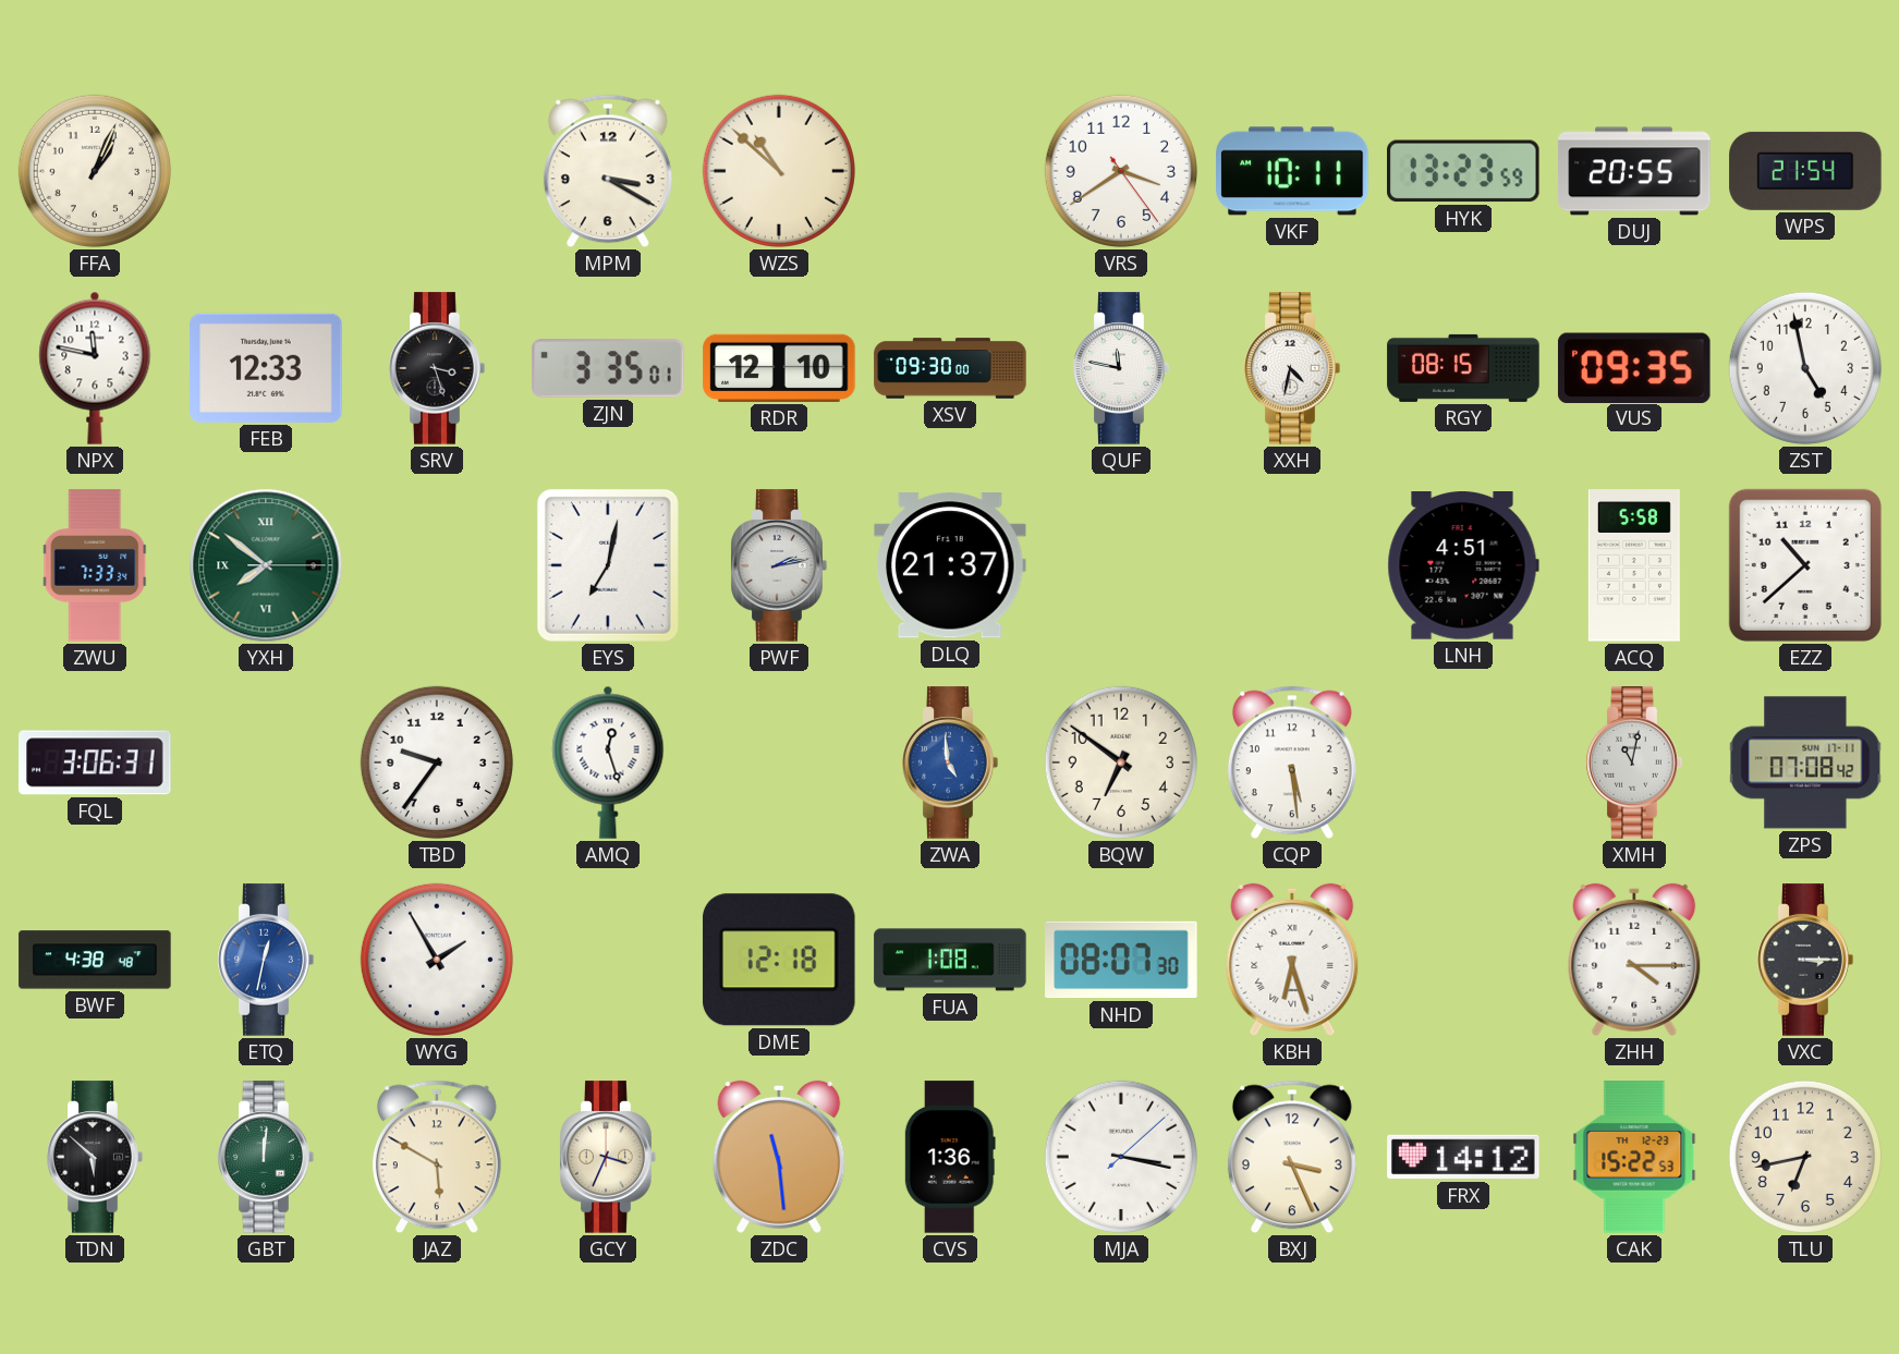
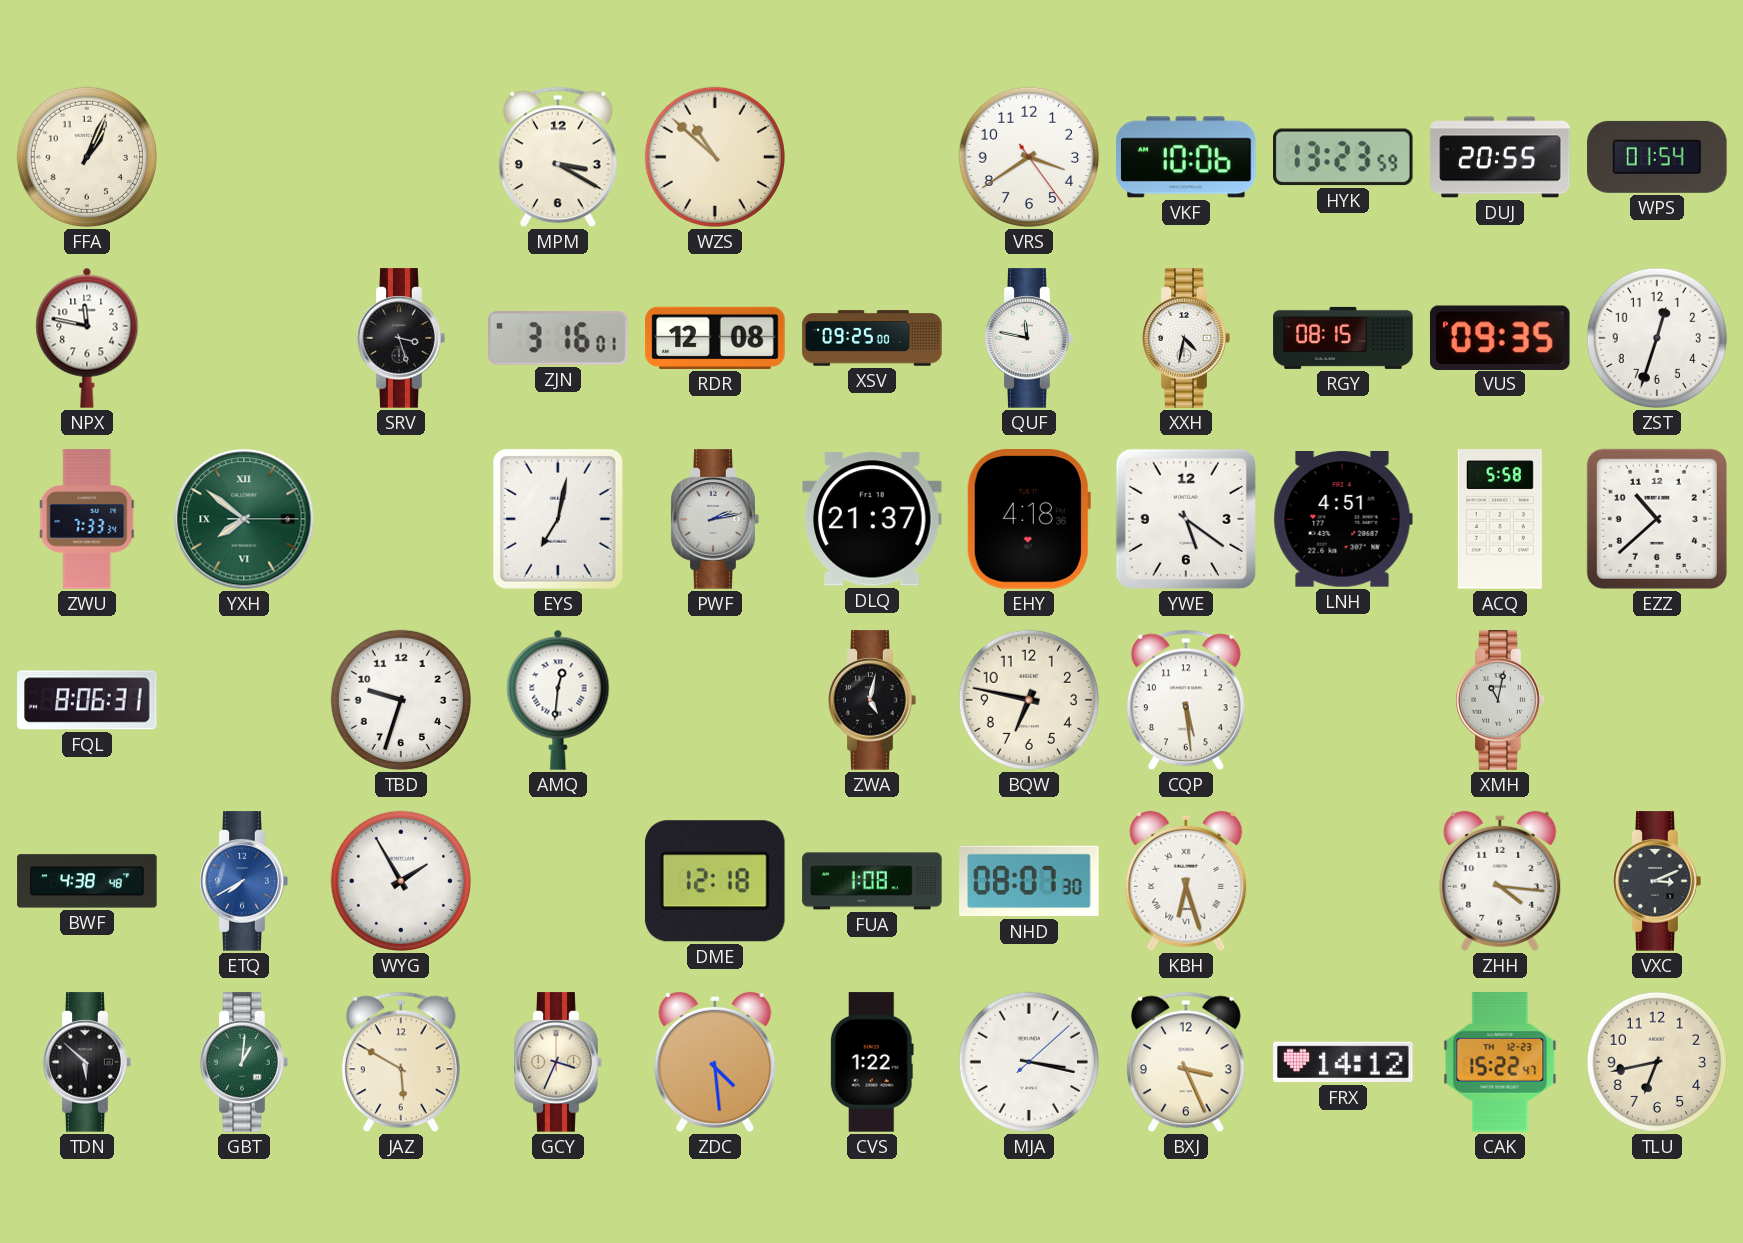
VKF: 10:11 -> 10:06 (1186, 157)
WPS: 21:54 -> 01:54 (1657, 157)
FEB: 12:33 -> none (266, 368)
ZJN: 3:35 -> 3:16 (558, 338)
RDR: 12:10 -> 12:08 (715, 338)
XSV: 09:30 -> 09:25 (872, 338)
ZST: 4:58 -> 12:33 (1657, 338)
EHY: none -> 4:18 (1029, 519)
YWE: none -> 5:21 (1186, 519)
FQL: 3:06 -> 8:06 (87, 700)
TBD: 9:36 -> 9:33 (401, 700)
AMQ: 12:27 -> 12:31 (558, 700)
ZWA: 4:59 -> 5:02 (872, 700)
ZWA dial: blue -> black (872, 700)
BQW: 6:51 -> 6:47 (1029, 700)
ZPS: 07:08 -> none (1805, 763)
ETQ: 12:32 -> 7:40 (244, 881)
ZHH: 4:15 -> 4:16 (1500, 881)
VXC: 3:15 -> 3:11 (1657, 881)
GBT: 12:01 -> 1:01 (244, 1062)
ZDC: 11:29 -> 4:29 (715, 1062)
CVS: 1:36 -> 1:22 (872, 1062)
CAK: 15:22:53 -> 15:22:47 (1500, 1062)
